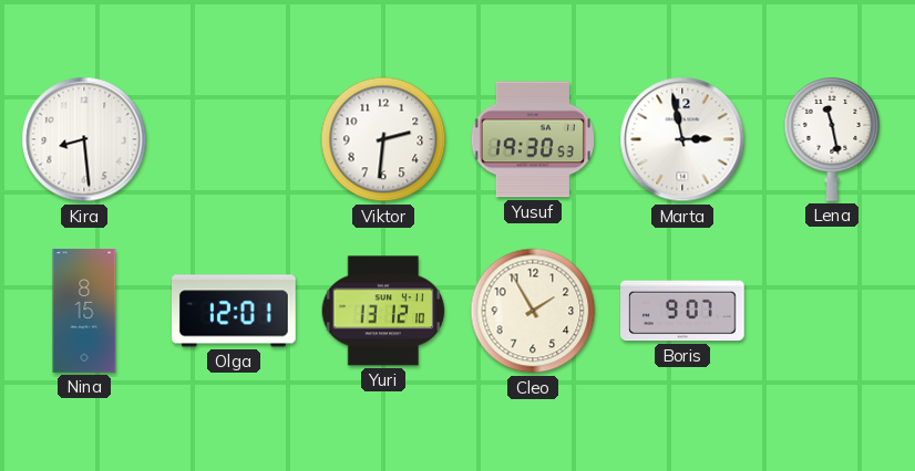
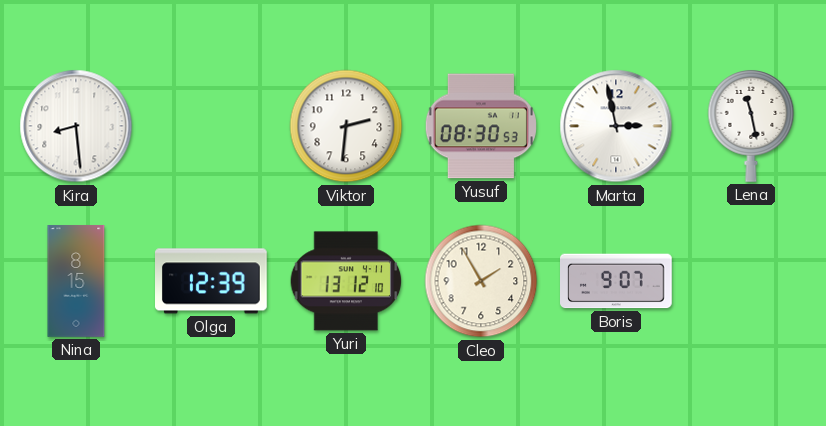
Yusuf: 19:30 -> 08:30 (481, 126)
Olga: 12:01 -> 12:39 (212, 281)
